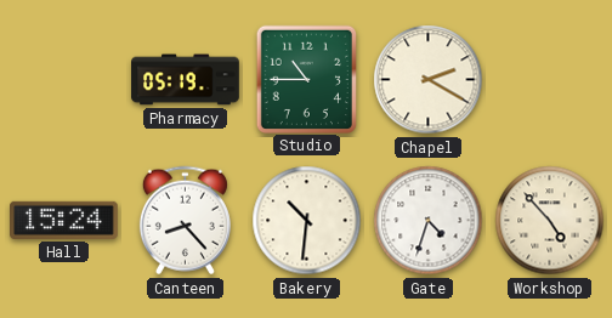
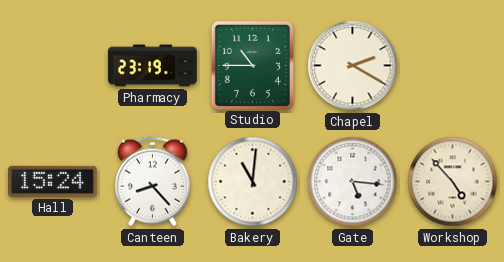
Pharmacy: 05:19 -> 23:19 (153, 66)
Bakery: 10:31 -> 11:01 (253, 182)
Gate: 4:33 -> 5:16 (353, 182)
